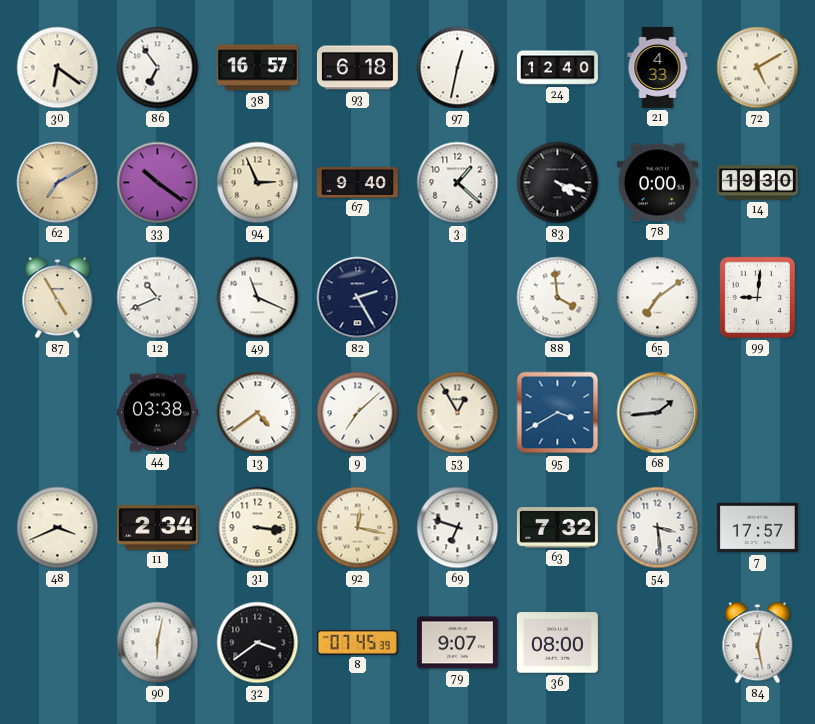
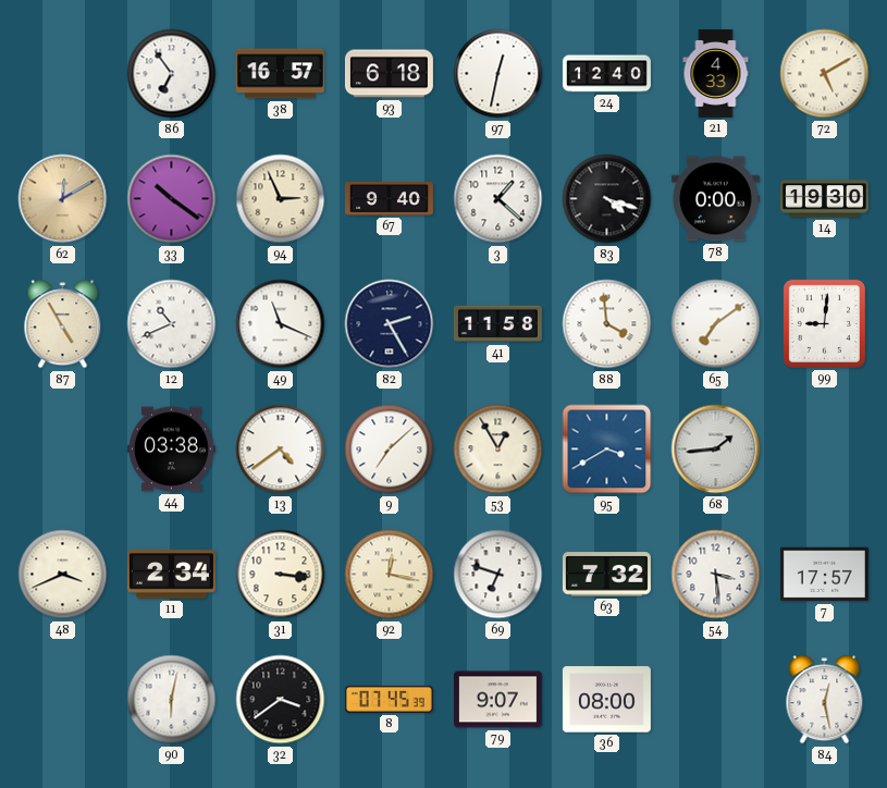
30: 6:21 -> none (58, 68)
62: 7:10 -> 12:10 (63, 199)
41: none -> 11:58 (497, 324)
